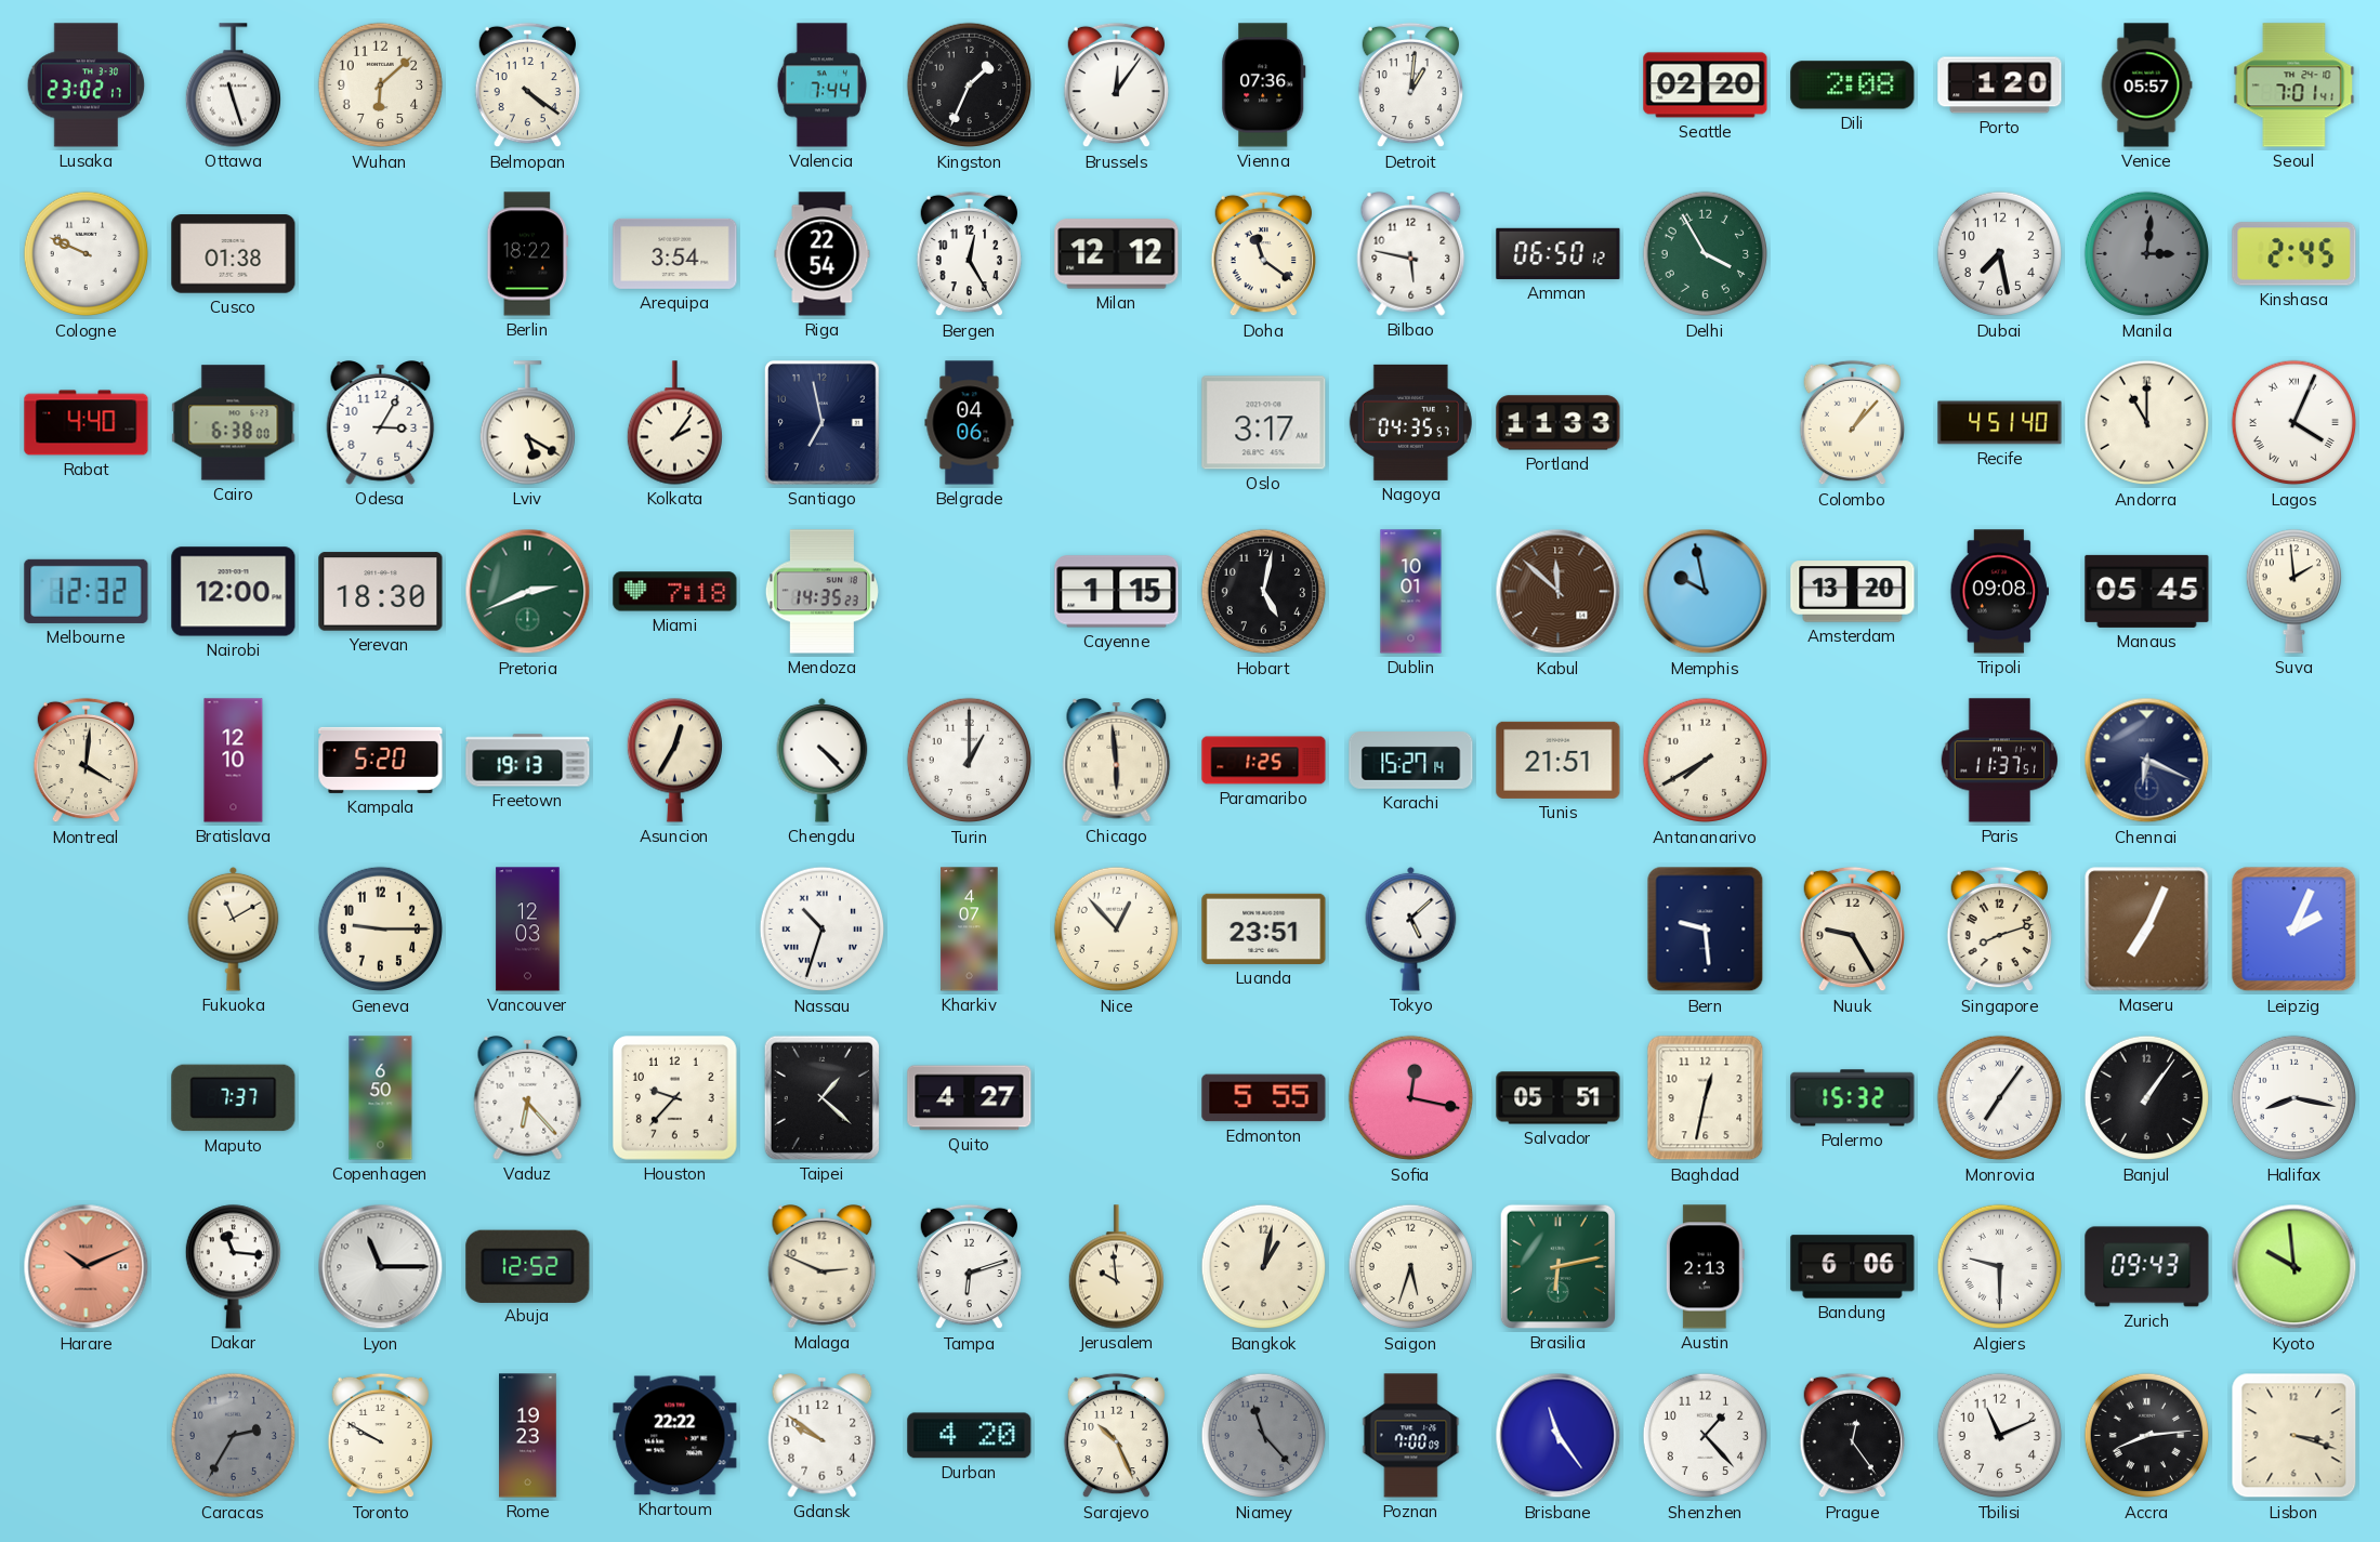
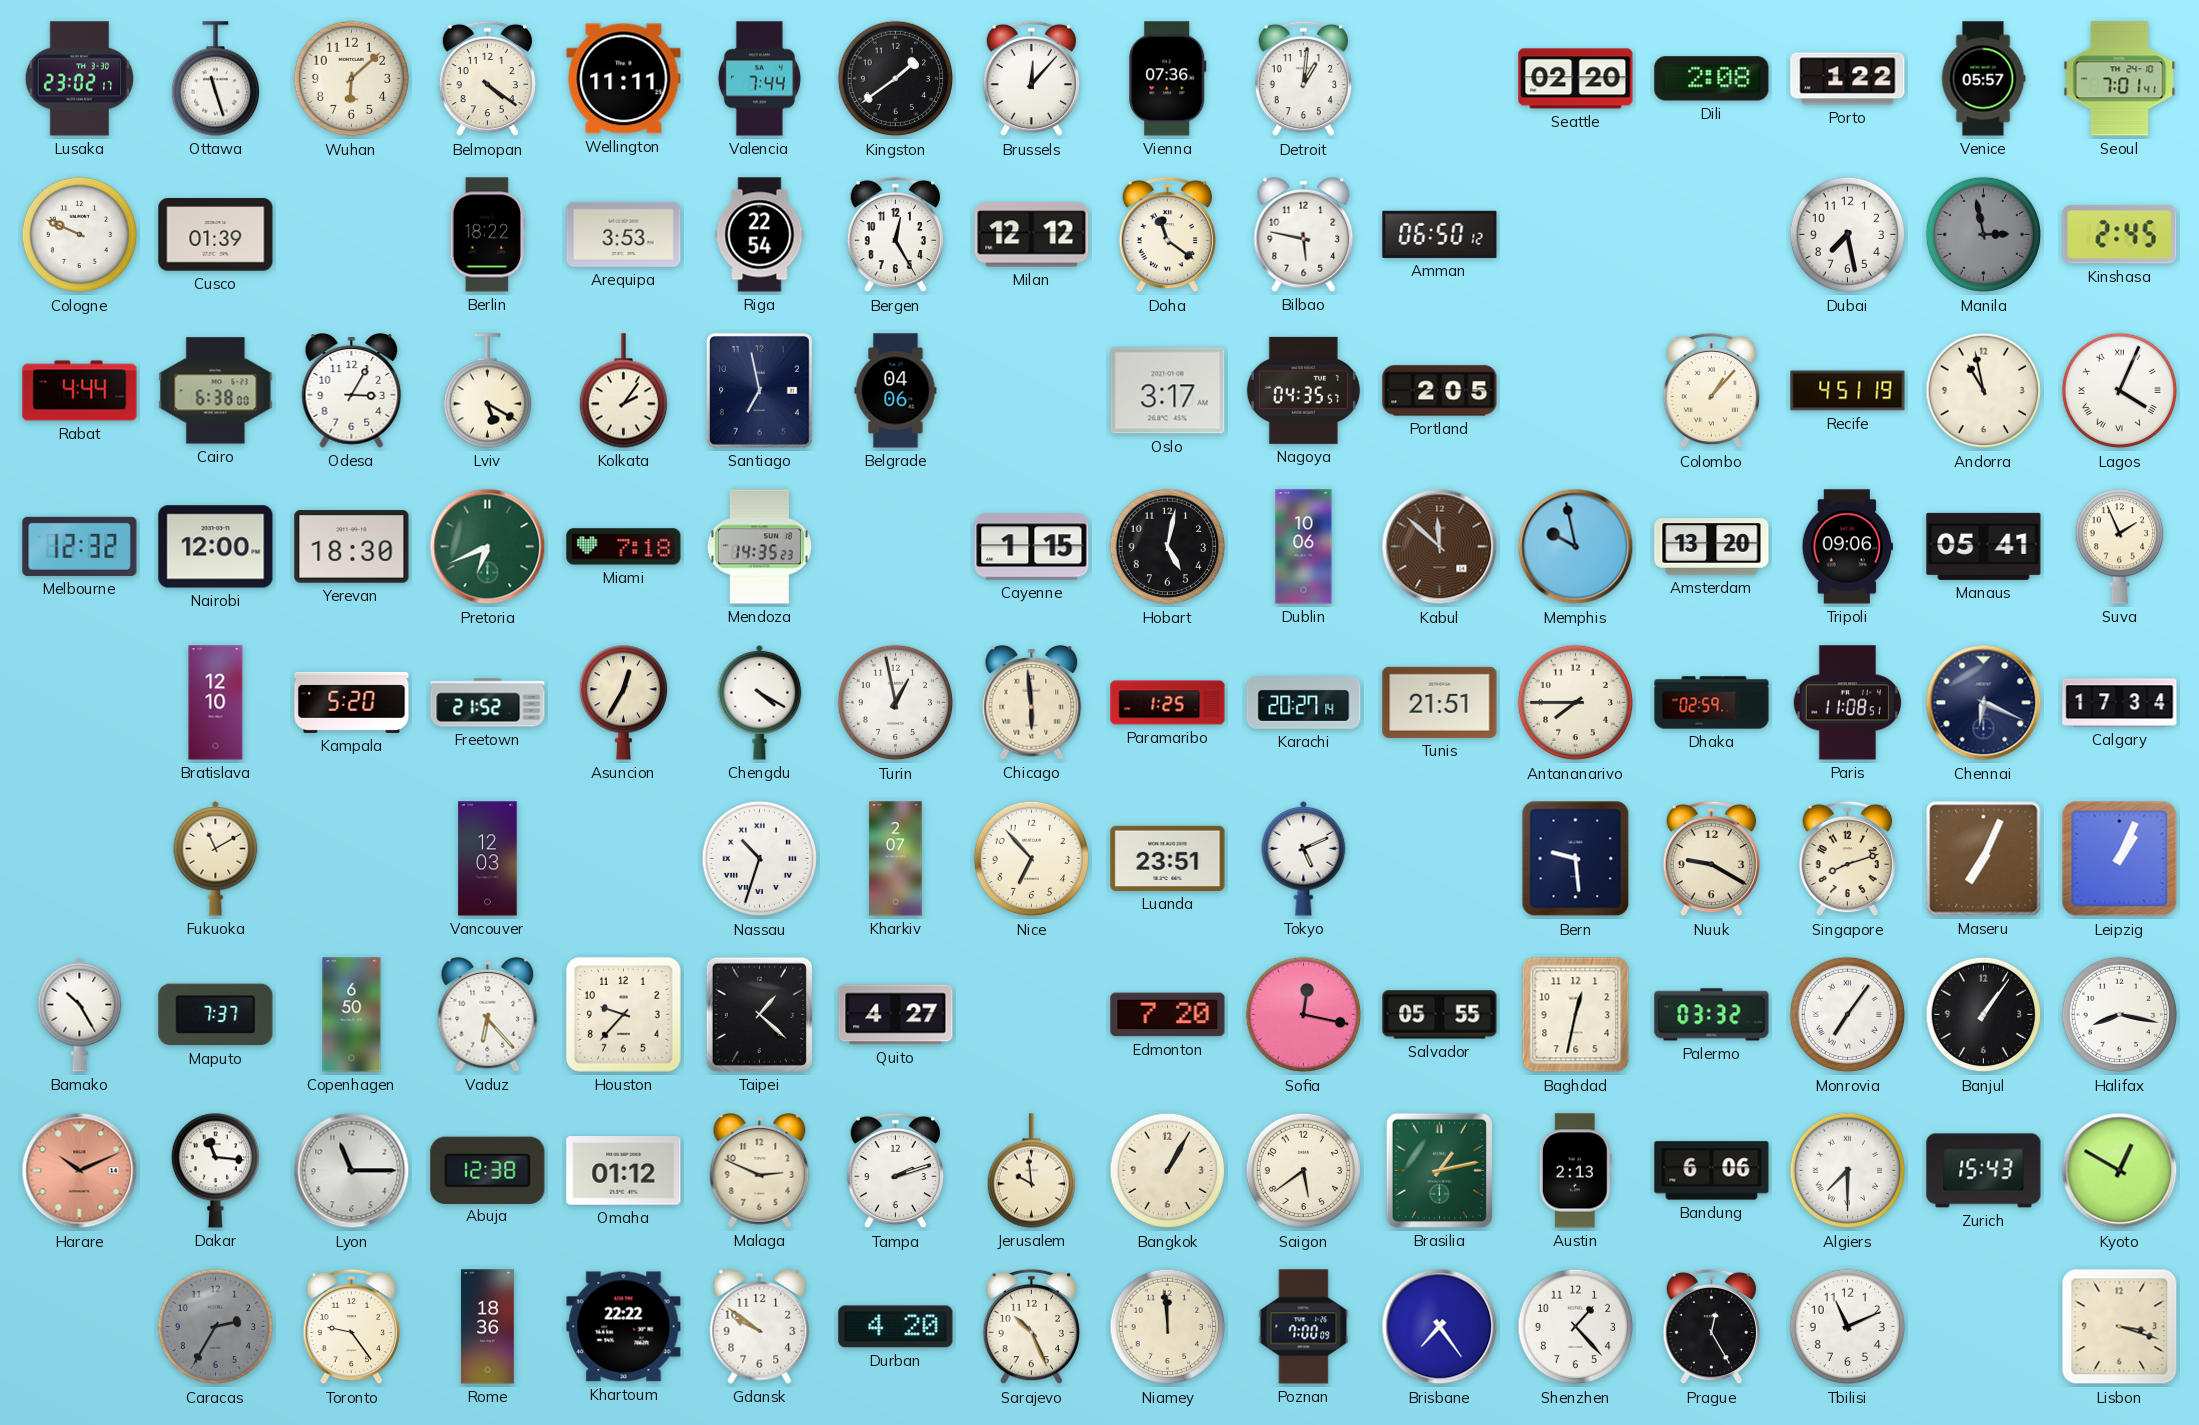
Wellington: none -> 11:11 (624, 79)
Kingston: 1:34 -> 1:39 (896, 79)
Brussels: 12:06 -> 12:07 (1031, 79)
Porto: 1:20 -> 1:22 (1848, 79)
Cusco: 01:38 -> 01:39 (216, 235)
Arequipa: 3:54 -> 3:53 (624, 234)
Delhi: 3:55 -> none (1706, 254)
Manila: 3:01 -> 2:58 (1984, 235)
Rabat: 4:40 -> 4:44 (80, 391)
Portland: 11:33 -> 2:05 (1440, 391)
Recife: 4:51:40 -> 4:51:19 (1848, 391)
Andorra: 11:00 -> 10:58 (1984, 391)
Pretoria: 2:41 -> 6:41 (488, 547)
Dublin: 10:01 -> 10:06 (1304, 547)
Tripoli: 09:08 -> 09:06 (1847, 547)
Manaus: 05:45 -> 05:41 (1984, 546)
Suva: 1:59 -> 1:56 (2119, 547)
Montreal: 4:01 -> none (86, 761)
Freetown: 19:13 -> 21:52 (488, 703)
Chengdu: 4:23 -> 4:20 (760, 702)
Turin: 1:00 -> 12:58 (896, 703)
Karachi: 15:27 -> 20:27 (1304, 703)
Antananarivo: 7:40 -> 7:45 (1576, 703)
Dhaka: none -> 02:59 (1712, 703)
Paris: 11:37 -> 11:08 (1847, 703)
Calgary: none -> 17:34 (2120, 703)
Geneva: 9:15 -> none (381, 930)
Kharkiv: 4:07 -> 2:07 (896, 859)
Nice: 12:53 -> 6:53 (1032, 859)
Tokyo: 5:08 -> 5:11 (1304, 858)
Nuuk: 9:25 -> 9:20 (1711, 859)
Leipzig: 2:04 -> 1:04 (2120, 859)
Bamako: none -> 10:25 (80, 1014)
Edmonton: 5:55 -> 7:20 (1168, 1015)
Salvador: 05:51 -> 05:55 (1440, 1015)
Palermo: 15:32 -> 03:32 (1712, 1015)
Abuja: 12:52 -> 12:38 (488, 1170)
Omaha: none -> 01:12 (624, 1171)
Tampa: 6:12 -> 2:12 (895, 1171)
Bangkok: 1:02 -> 1:05 (1168, 1171)
Saigon: 5:33 -> 5:39 (1304, 1171)
Brasilia: 6:13 -> 1:13 (1439, 1170)
Algiers: 9:30 -> 7:30 (1848, 1171)
Zurich: 09:43 -> 15:43 (1984, 1171)
Kyoto: 9:59 -> 12:50 (2120, 1171)
Toronto: 9:50 -> 9:24 (351, 1327)
Rome: 19:23 -> 18:36 (488, 1327)
Niamey: 11:23 -> 11:59 (1168, 1327)
Niamey dial: grey -> cream (1168, 1327)
Brisbane: 11:24 -> 7:24 (1440, 1327)
Prague: 12:24 -> 12:25 (1711, 1327)
Accra: 8:14 -> none (2147, 1436)
